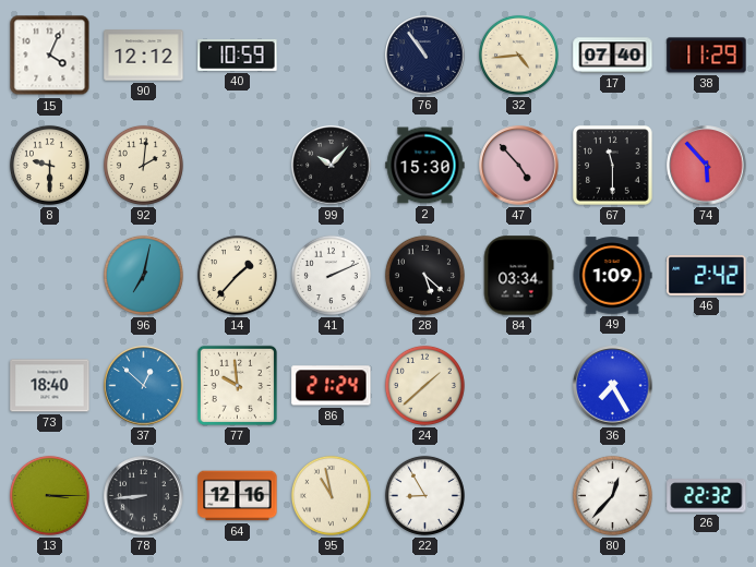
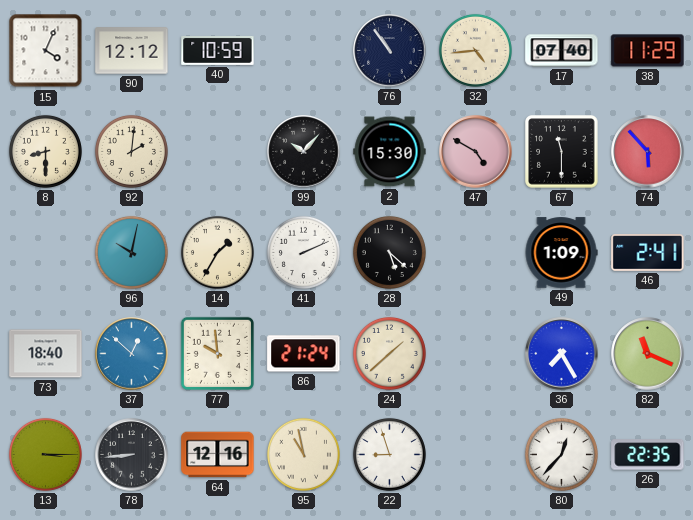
8: 9:30 -> 8:30 (45, 151)
47: 4:53 -> 4:50 (476, 152)
96: 7:02 -> 10:02 (131, 252)
14: 1:37 -> 1:35 (217, 252)
84: 03:34 -> none (518, 276)
46: 2:42 -> 2:41 (648, 253)
82: none -> 11:19 (648, 354)
22: 8:55 -> 8:57 (389, 454)
26: 22:32 -> 22:35 (648, 455)
